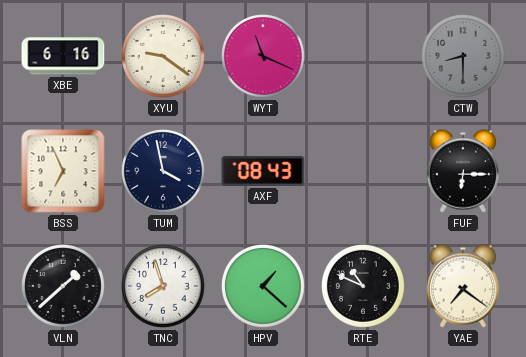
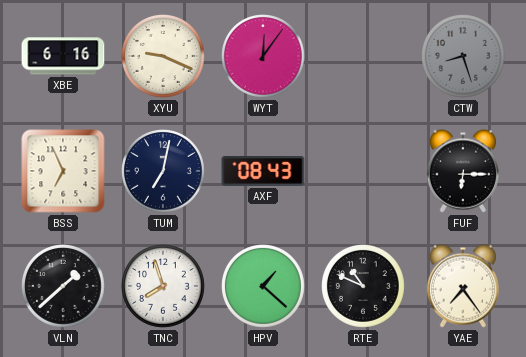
XYU: 9:21 -> 9:19 (164, 57)
WYT: 11:19 -> 12:06 (264, 57)
CTW: 8:30 -> 8:27 (464, 57)
TUM: 3:58 -> 7:02 (164, 172)
YAE: 7:21 -> 7:24 (462, 286)
